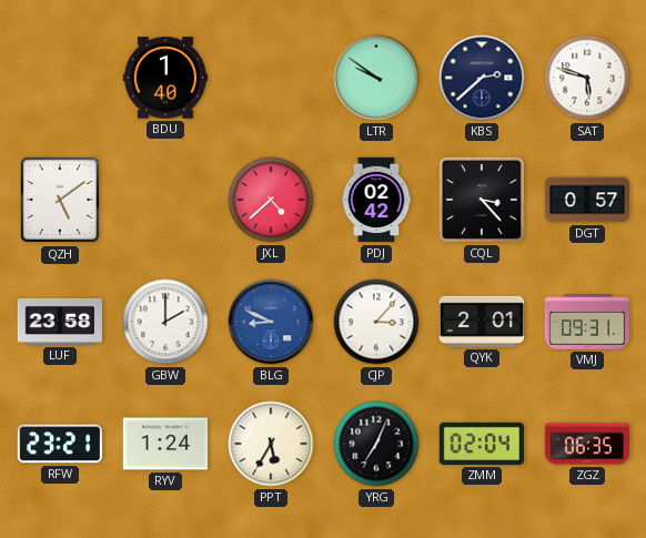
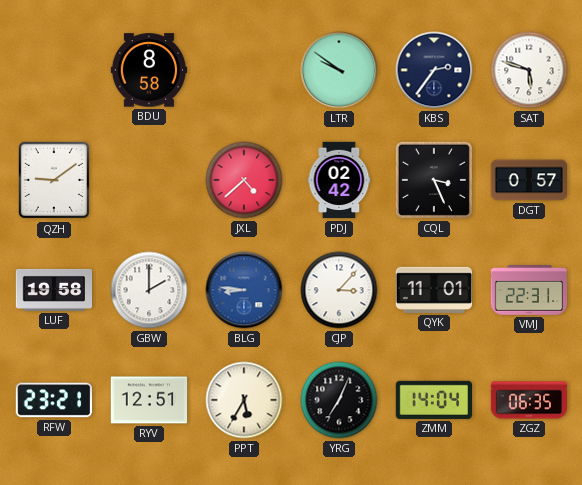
BDU: 1:40 -> 8:58 (149, 70)
KBS: 2:38 -> 2:36 (434, 70)
QZH: 5:09 -> 9:09 (53, 180)
CQL: 3:23 -> 3:26 (434, 180)
LUF: 23:58 -> 19:58 (54, 290)
BLG: 8:49 -> 8:46 (244, 290)
QYK: 2:01 -> 11:01 (433, 290)
VMJ: 09:31 -> 22:31 (529, 290)
RYV: 1:24 -> 12:51 (149, 400)
ZMM: 02:04 -> 14:04 (433, 400)
